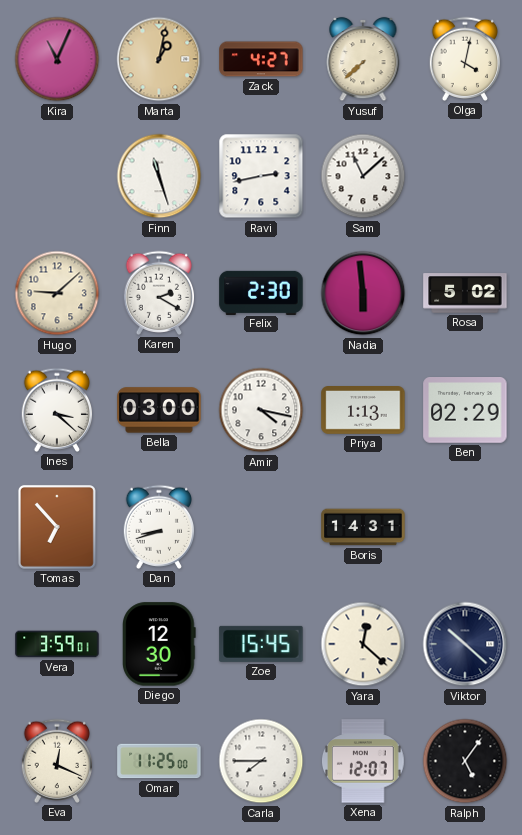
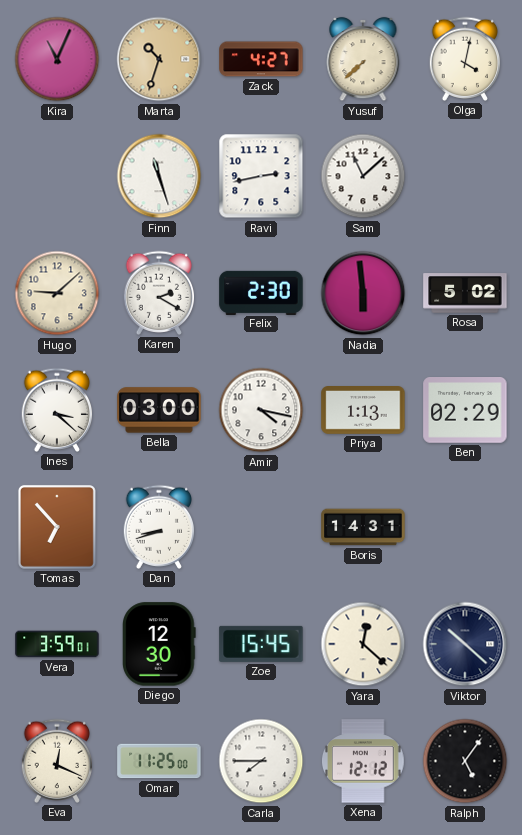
Marta: 1:02 -> 10:33 (159, 59)
Xena: 12:07 -> 12:12 (364, 761)
